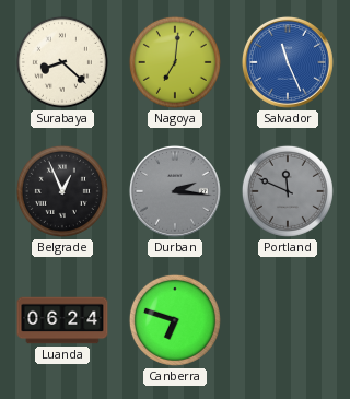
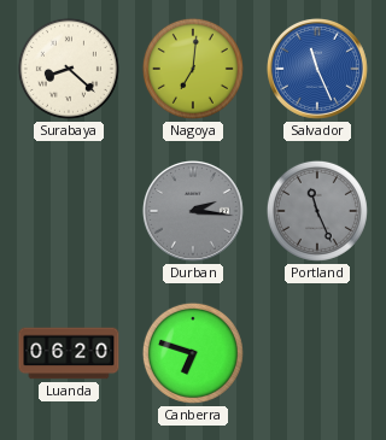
Belgrade: 12:56 -> none (62, 191)
Portland: 11:49 -> 11:26 (317, 211)
Luanda: 06:24 -> 06:20 (69, 353)
